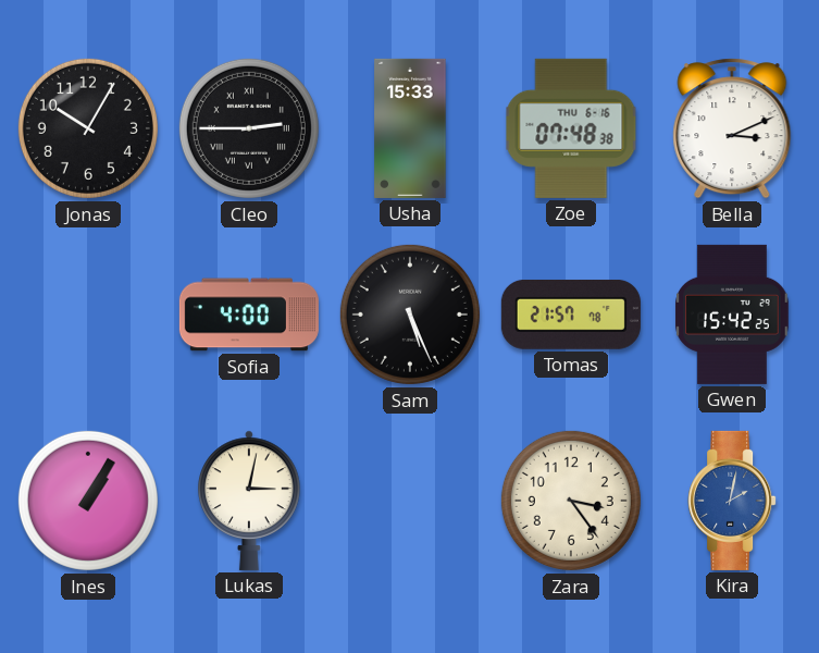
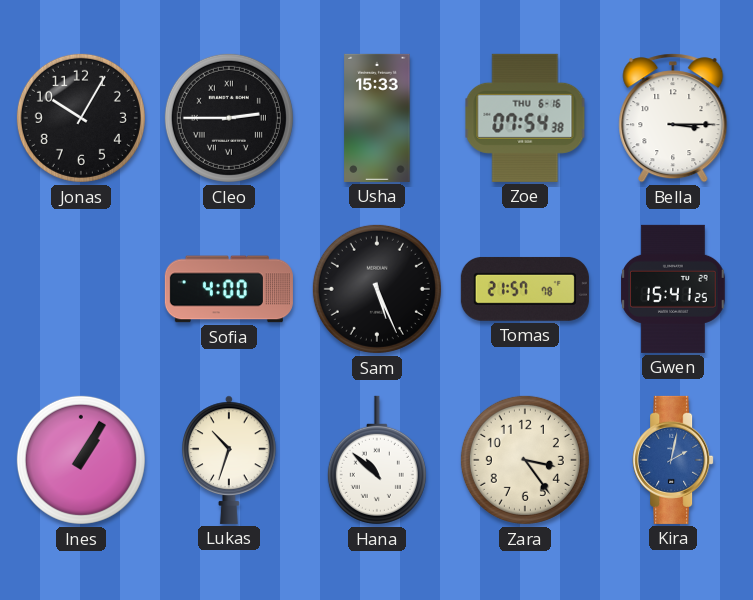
Zoe: 07:48 -> 07:54 (525, 118)
Bella: 3:11 -> 3:15 (673, 118)
Gwen: 15:42 -> 15:41 (673, 289)
Lukas: 3:02 -> 10:33 (229, 460)
Hana: none -> 10:52 (377, 460)
